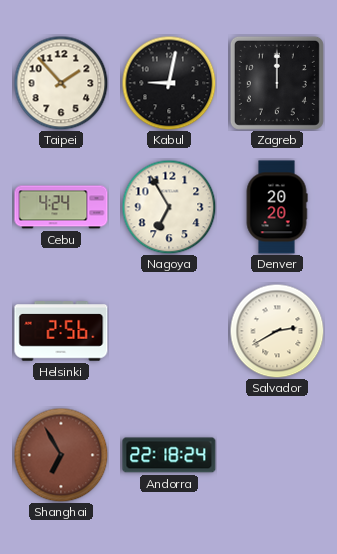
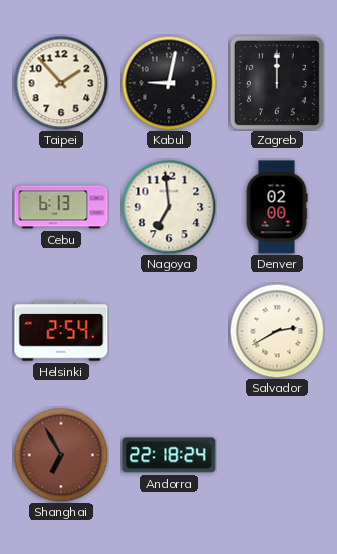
Cebu: 4:24 -> 6:13 (61, 207)
Nagoya: 6:55 -> 6:59 (169, 207)
Denver: 20:20 -> 02:00 (277, 207)
Helsinki: 2:56 -> 2:54 (61, 331)
